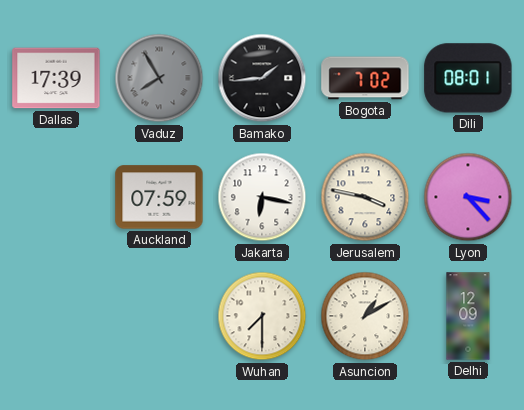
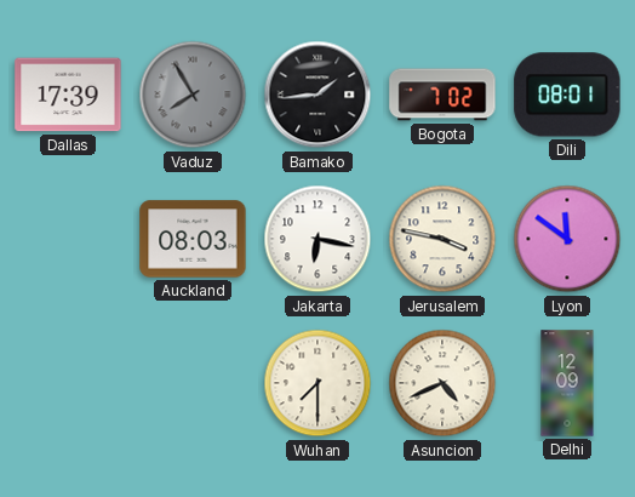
Auckland: 07:59 -> 08:03 (193, 239)
Lyon: 3:23 -> 11:51 (567, 239)
Asuncion: 1:10 -> 4:41 (442, 383)
